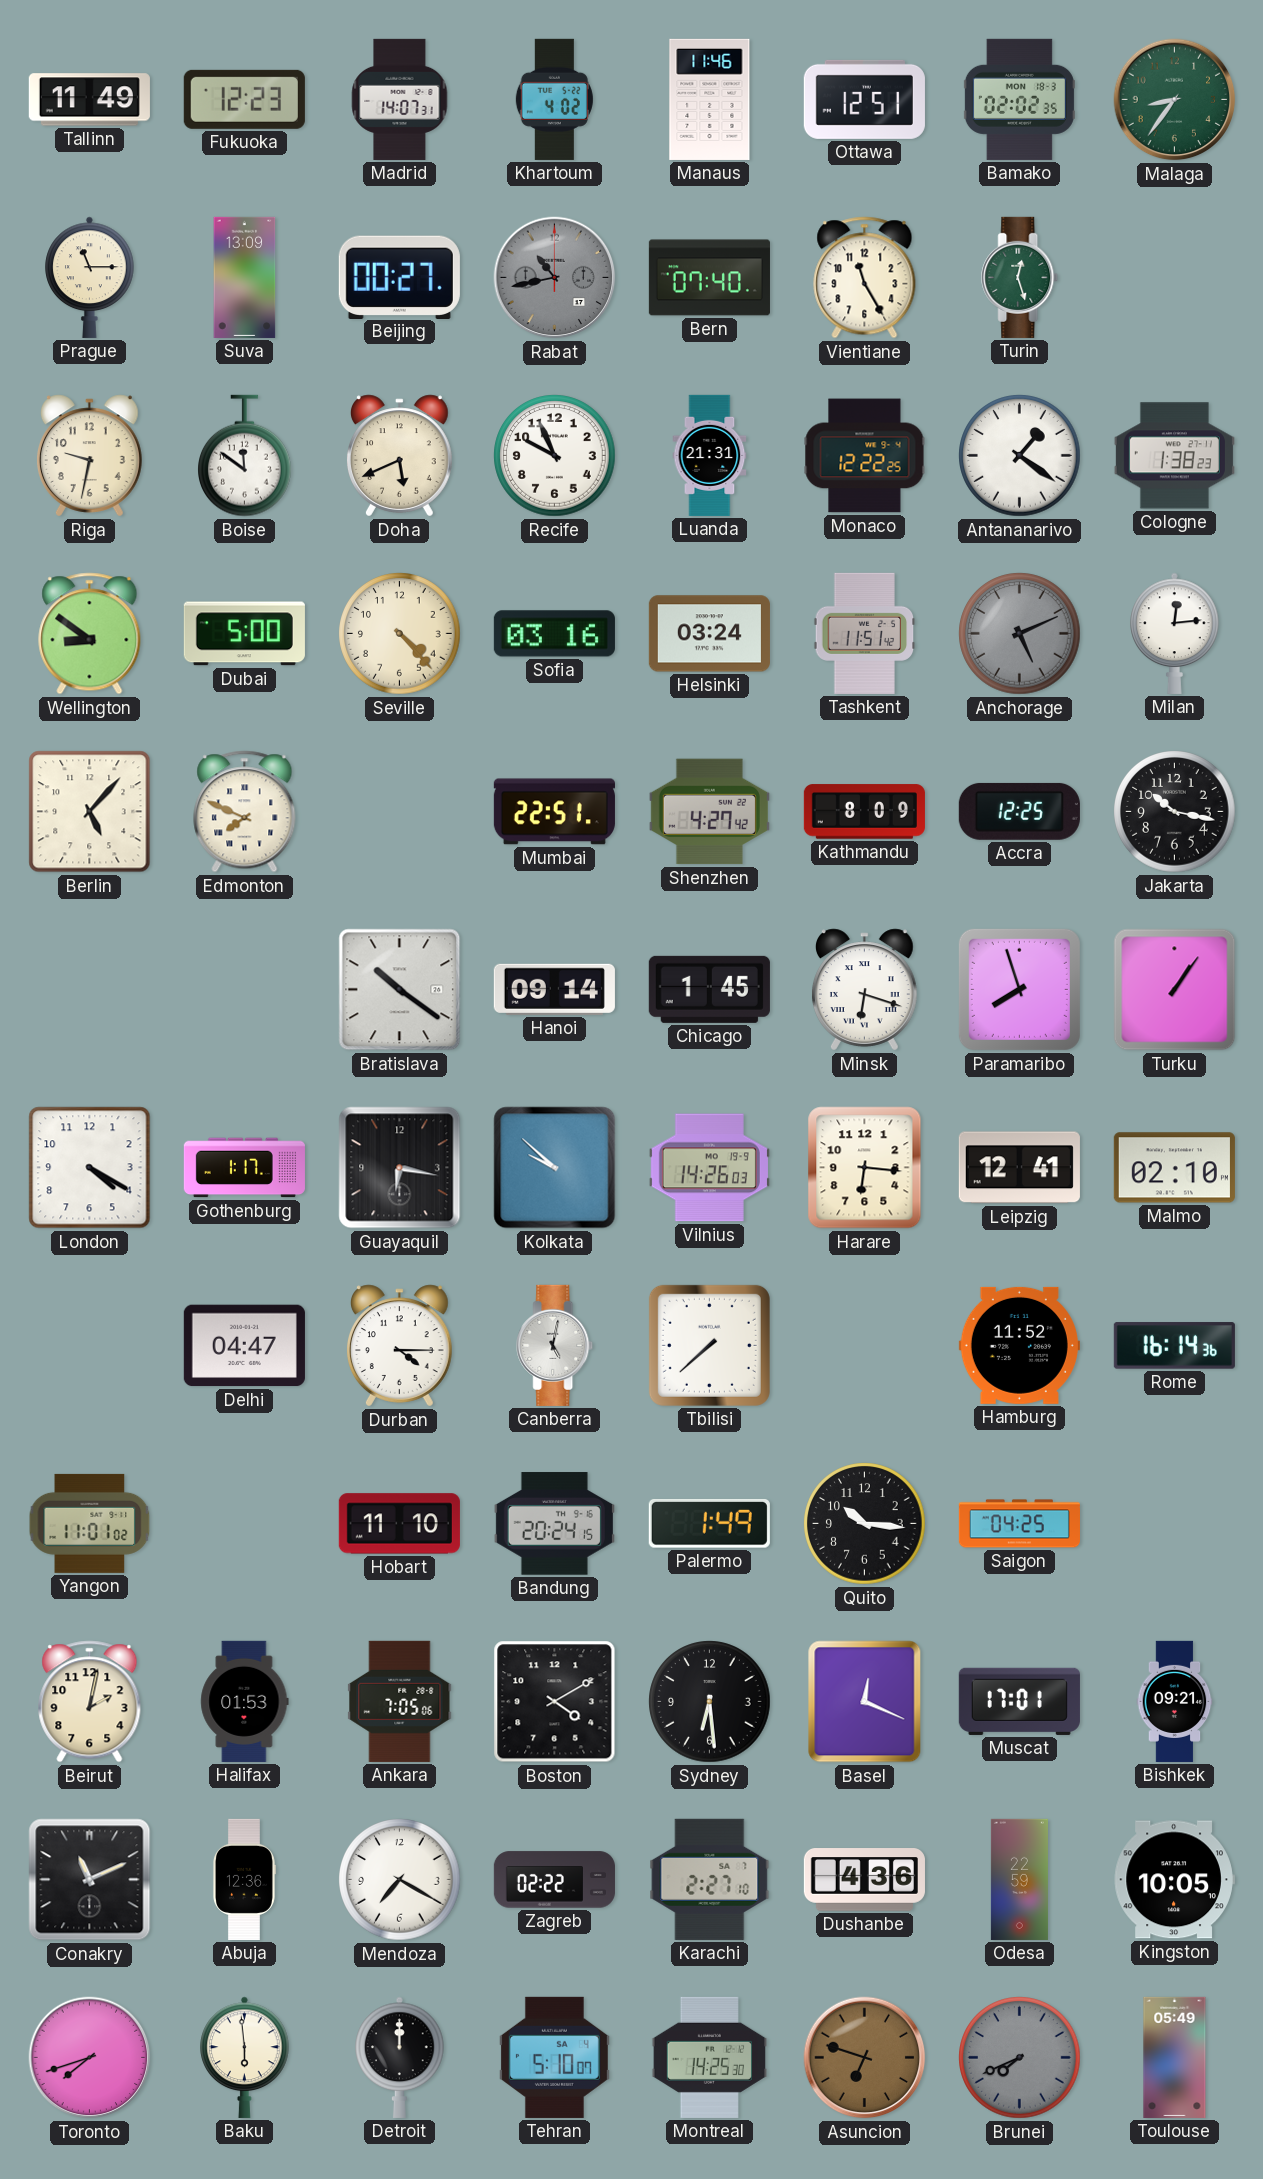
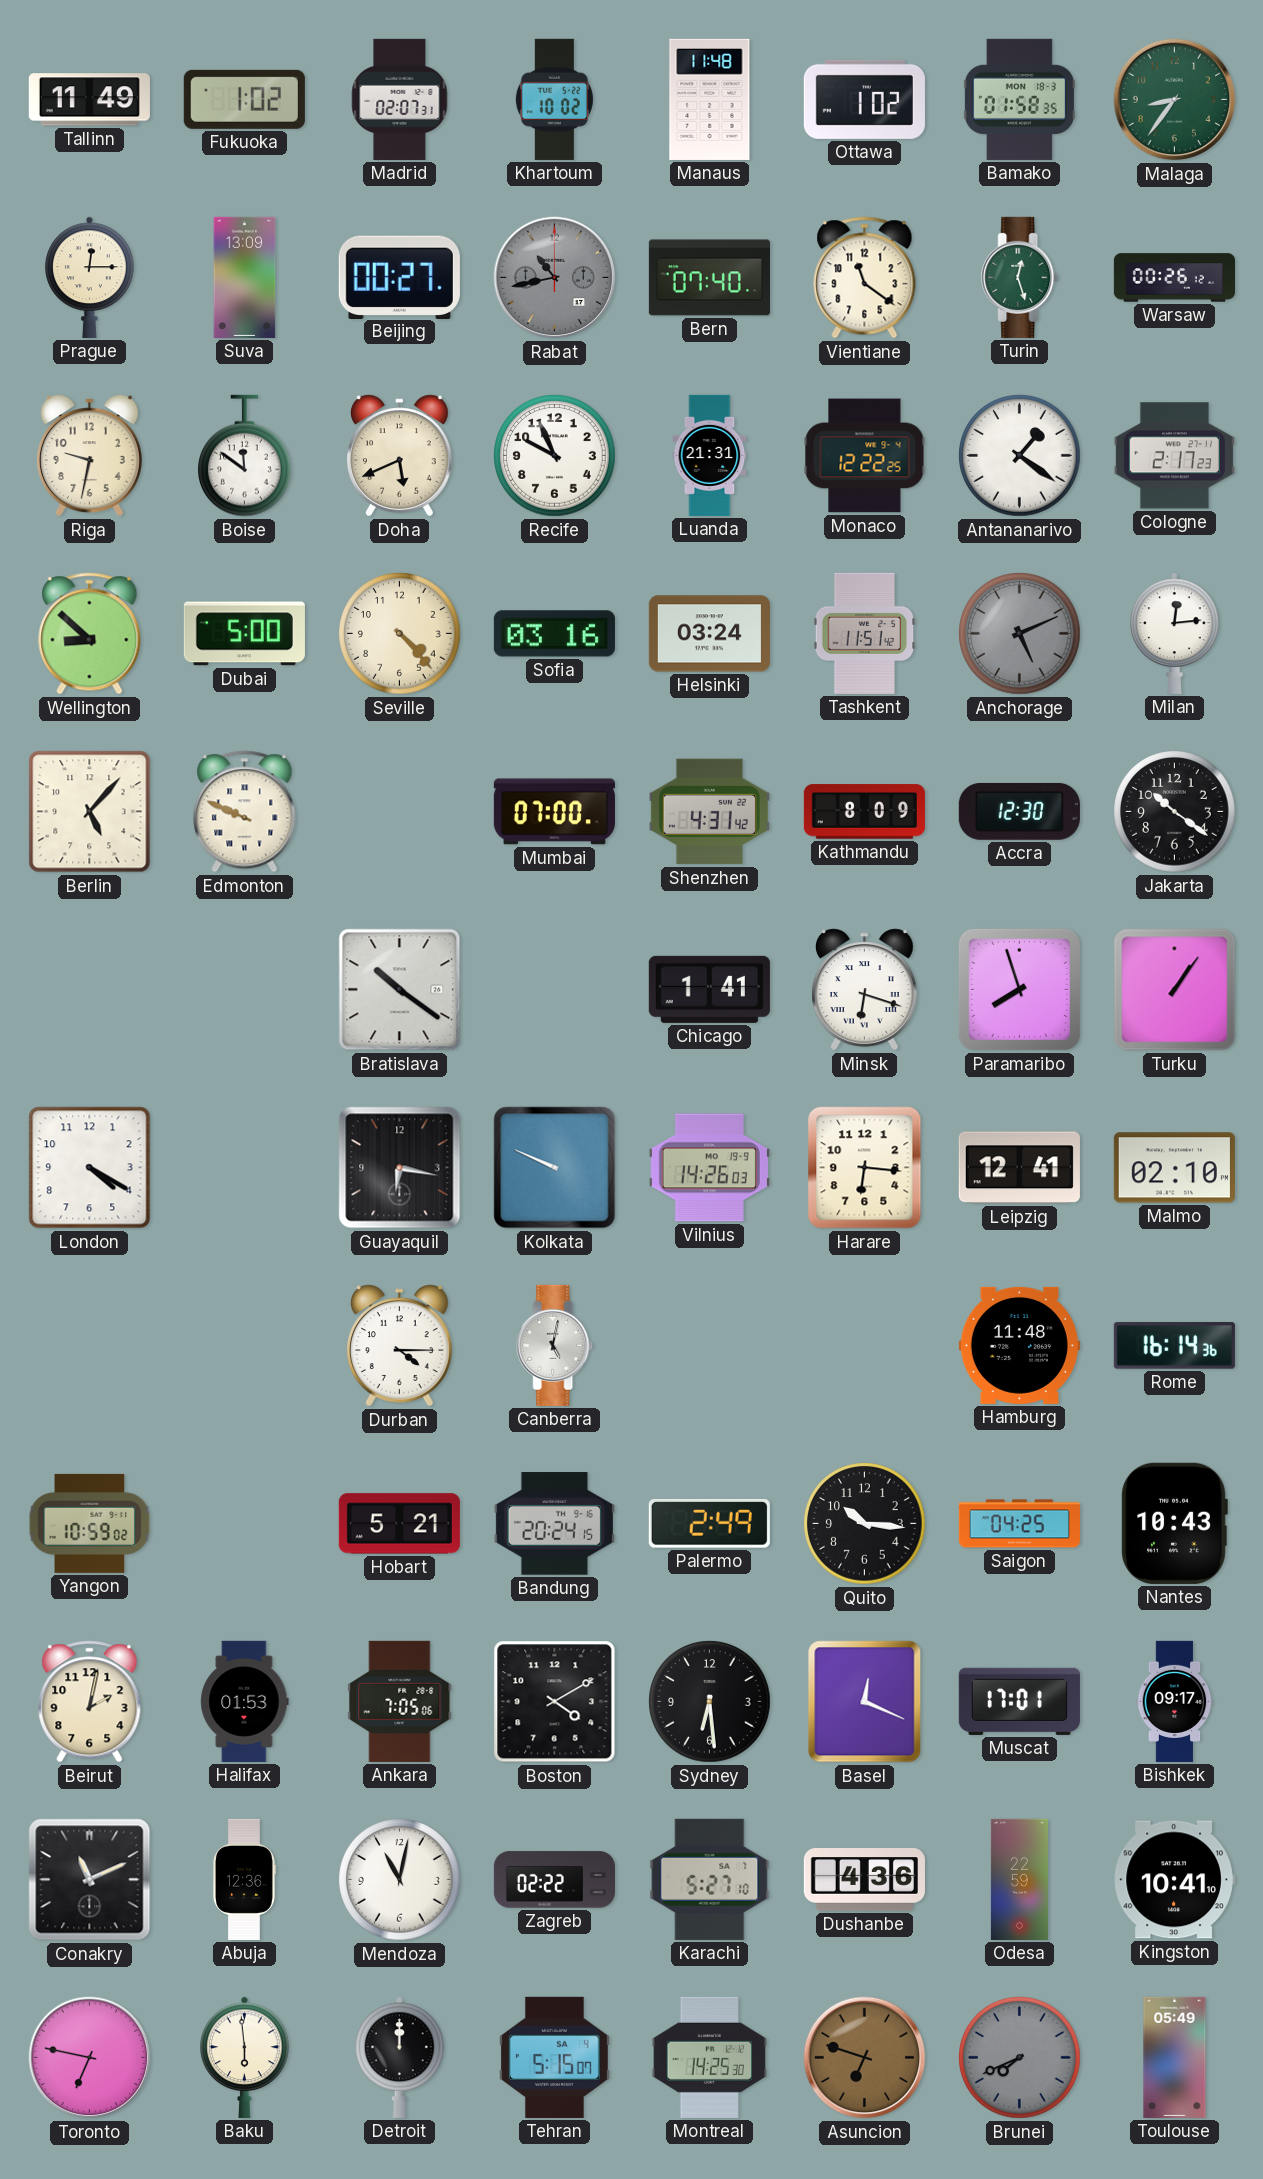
Fukuoka: 12:23 -> 1:02 (244, 99)
Madrid: 14:07 -> 02:07 (400, 99)
Khartoum: 4:02 -> 10:02 (554, 99)
Manaus: 11:46 -> 11:48 (710, 99)
Ottawa: 12:51 -> 1:02 (864, 99)
Bamako: 02:02 -> 01:58 (1019, 99)
Prague: 11:15 -> 12:15 (90, 277)
Vientiane: 11:25 -> 11:21 (865, 278)
Warsaw: none -> 00:26 (1174, 278)
Cologne: 1:38 -> 2:17 (1174, 456)
Wellington: 8:51 -> 8:52 (90, 634)
Edmonton: 7:49 -> 9:49 (245, 812)
Mumbai: 22:51 -> 07:00 (554, 812)
Shenzhen: 4:27 -> 4:31 (709, 812)
Accra: 12:25 -> 12:30 (1019, 811)
Jakarta: 10:17 -> 10:21 (1175, 812)
Hanoi: 09:14 -> none (554, 989)
Chicago: 1:45 -> 1:41 (709, 989)
Gothenburg: 1:17 -> none (244, 1168)
Kolkata: 9:52 -> 9:49 (555, 1168)
Delhi: 04:47 -> none (244, 1346)
Tbilisi: 7:38 -> none (709, 1345)
Hamburg: 11:52 -> 11:48 (1019, 1345)
Yangon: 11:01 -> 10:59 (90, 1523)
Hobart: 11:10 -> 5:21 (399, 1524)
Palermo: 1:49 -> 2:49 (709, 1523)
Nantes: none -> 10:43 (1174, 1523)
Bishkek: 09:21 -> 09:17 (1175, 1701)
Mendoza: 7:20 -> 11:02 (400, 1880)
Karachi: 2:27 -> 5:27 (710, 1879)
Kingston: 10:05 -> 10:41 (1174, 1880)
Toronto: 7:42 -> 6:47 (90, 2058)
Tehran: 5:10 -> 5:15 (554, 2057)
